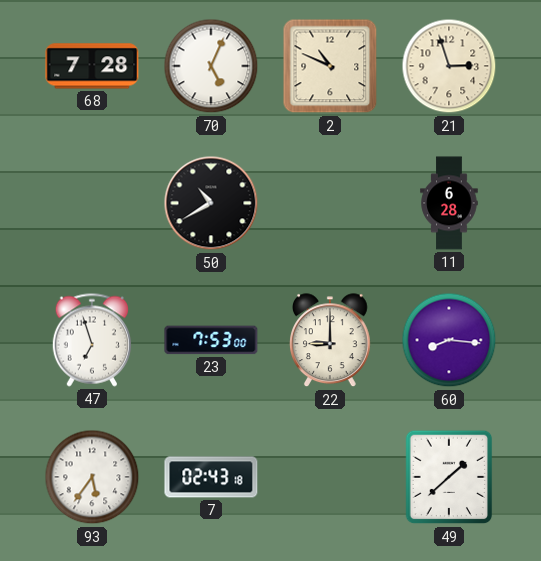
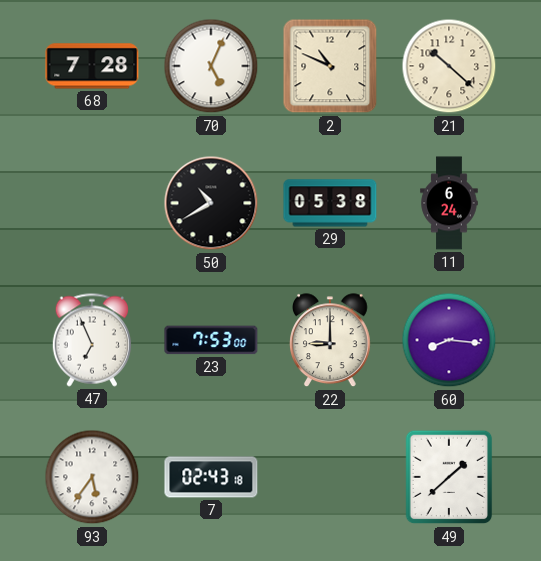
21: 2:57 -> 10:22 (449, 66)
29: none -> 05:38 (330, 203)
11: 6:28 -> 6:24 (449, 203)
47: 6:57 -> 6:56 (91, 340)
